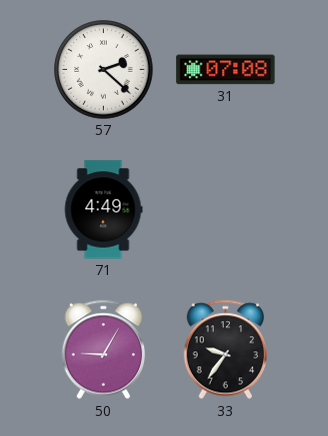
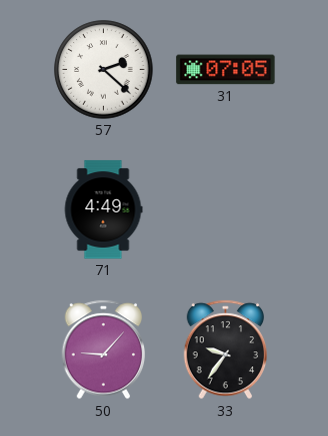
31: 07:08 -> 07:05 (226, 70)
50: 9:05 -> 9:07 (103, 350)
